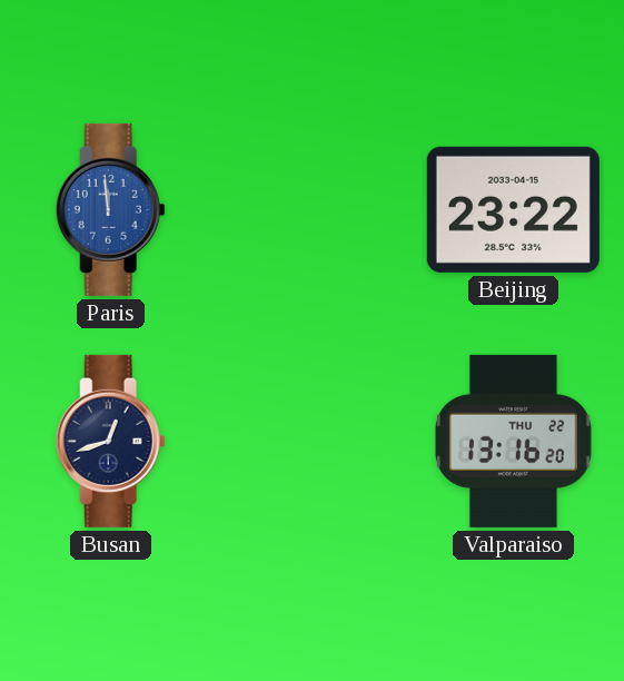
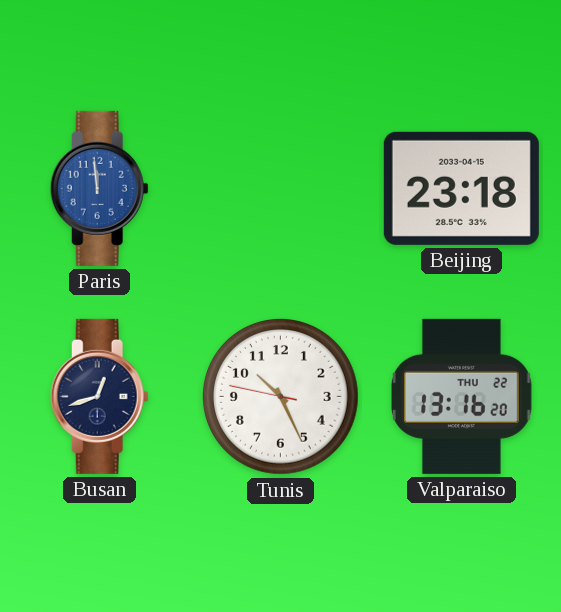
Beijing: 23:22 -> 23:18 (461, 188)
Tunis: none -> 10:25 (281, 397)
